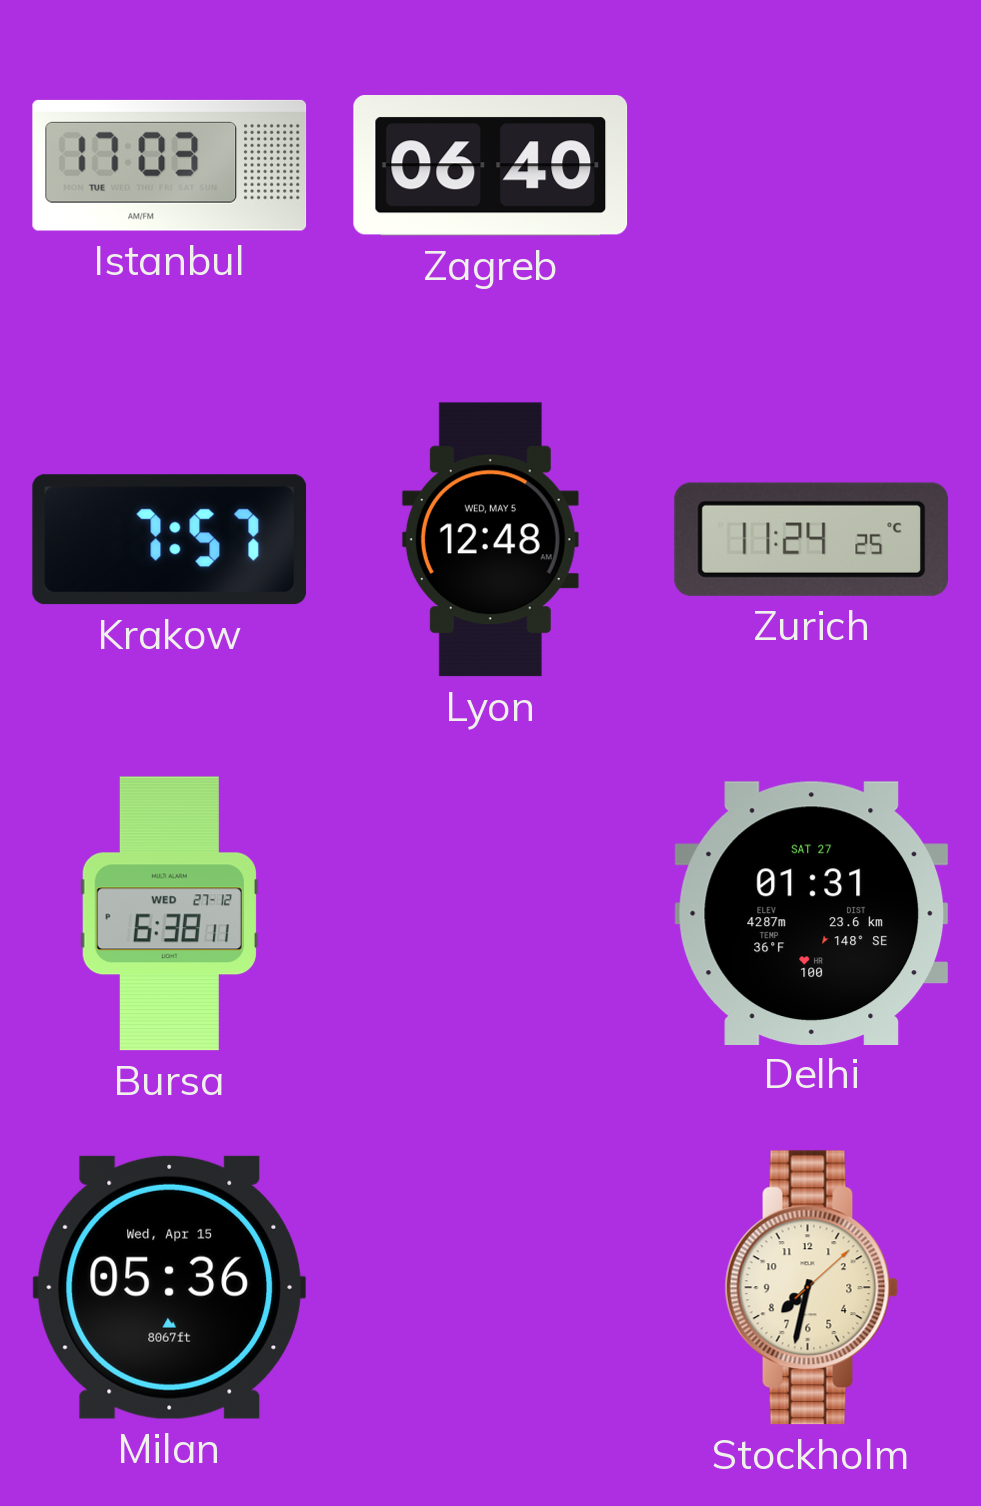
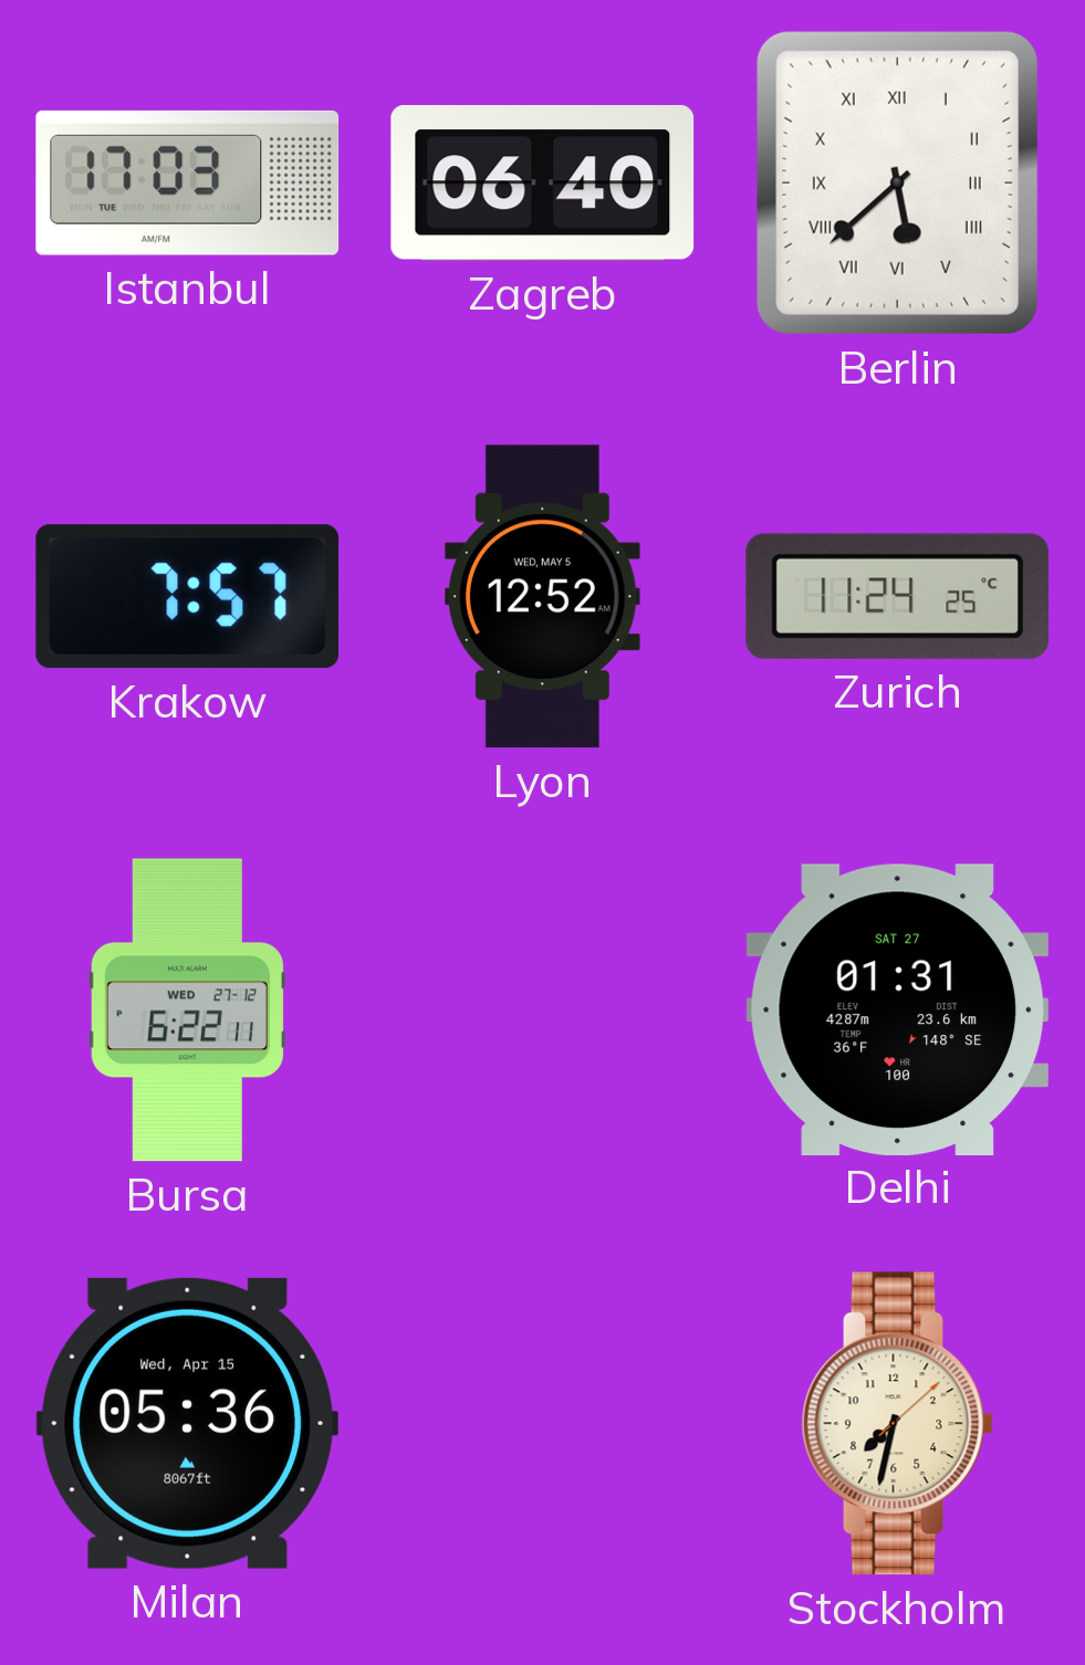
Berlin: none -> 5:38 (897, 182)
Lyon: 12:48 -> 12:52 (542, 597)
Bursa: 6:38 -> 6:22 (187, 1010)
